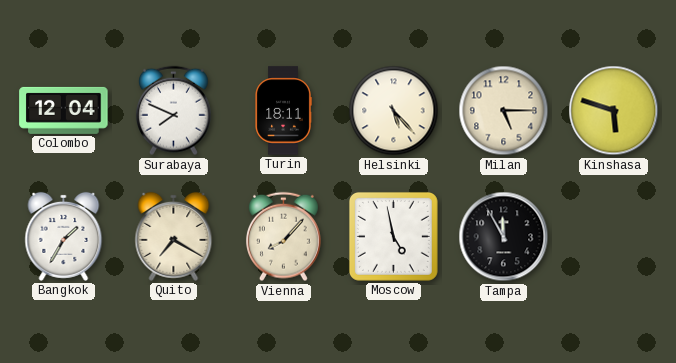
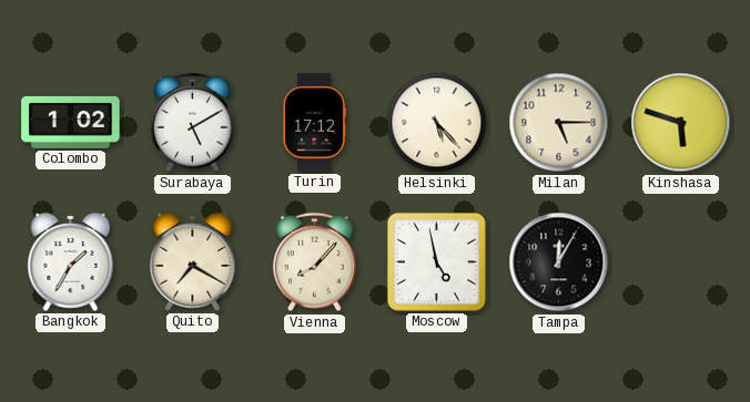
Colombo: 12:04 -> 1:02 (71, 122)
Surabaya: 7:49 -> 5:10 (192, 123)
Turin: 18:11 -> 17:12 (314, 123)
Tampa: 11:55 -> 12:05 (559, 262)
